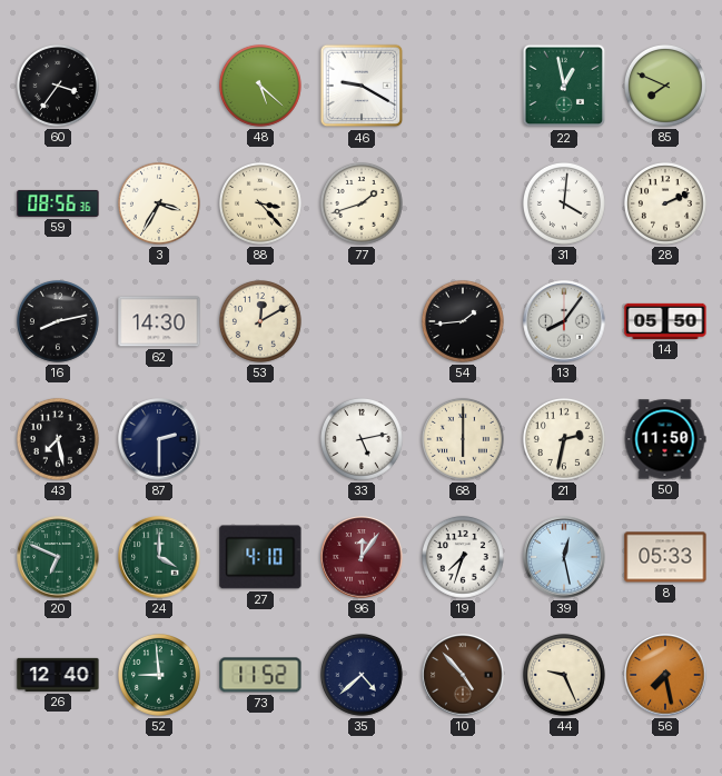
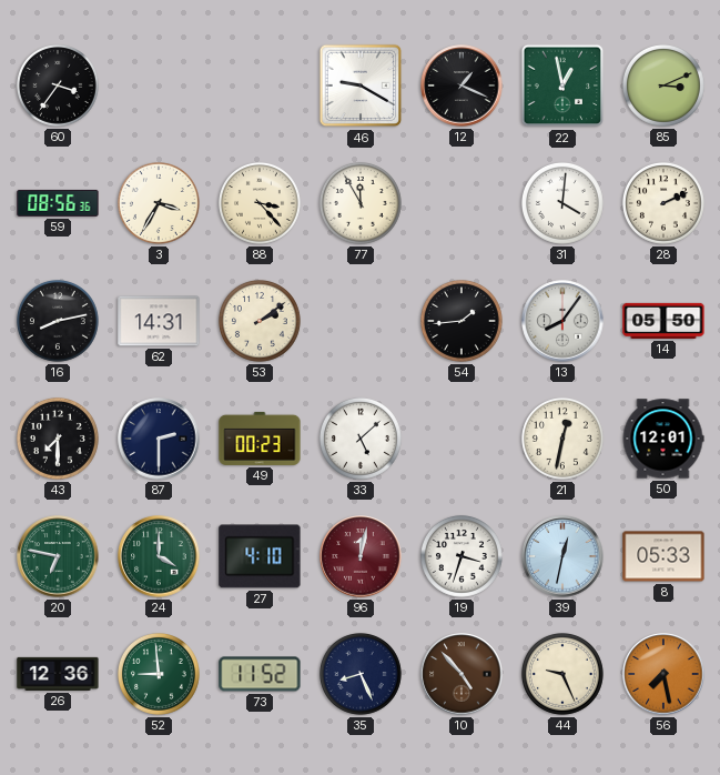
48: 5:22 -> none (260, 86)
12: none -> 1:19 (462, 85)
85: 7:49 -> 3:11 (663, 85)
77: 1:42 -> 11:55 (361, 203)
62: 14:30 -> 14:31 (159, 321)
53: 12:10 -> 2:09 (260, 321)
43: 7:28 -> 7:30 (58, 439)
49: none -> 00:23 (260, 439)
33: 5:13 -> 5:08 (361, 439)
68: 6:00 -> none (463, 439)
21: 2:32 -> 12:32 (562, 439)
50: 11:50 -> 12:01 (663, 439)
20: 6:49 -> 6:47 (58, 556)
96: 12:06 -> 12:02 (361, 556)
19: 7:33 -> 3:33 (462, 556)
39: 12:28 -> 12:32 (562, 556)
26: 12:40 -> 12:36 (58, 674)
35: 4:38 -> 8:26 (361, 674)
